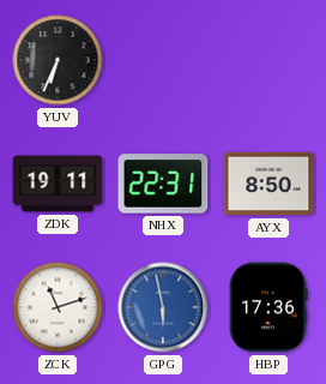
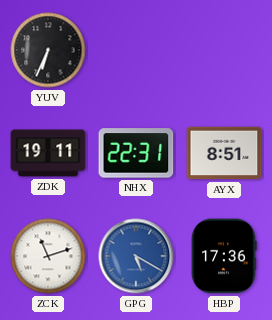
AYX: 8:50 -> 8:51 (224, 153)
GPG: 5:58 -> 5:20 (136, 256)
